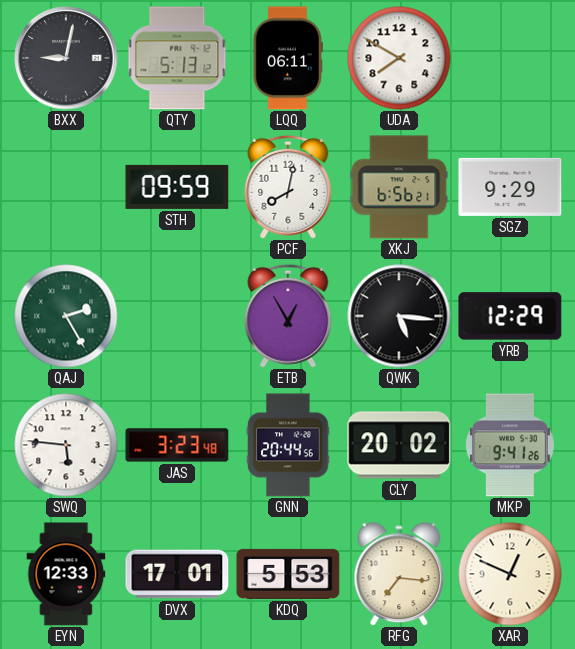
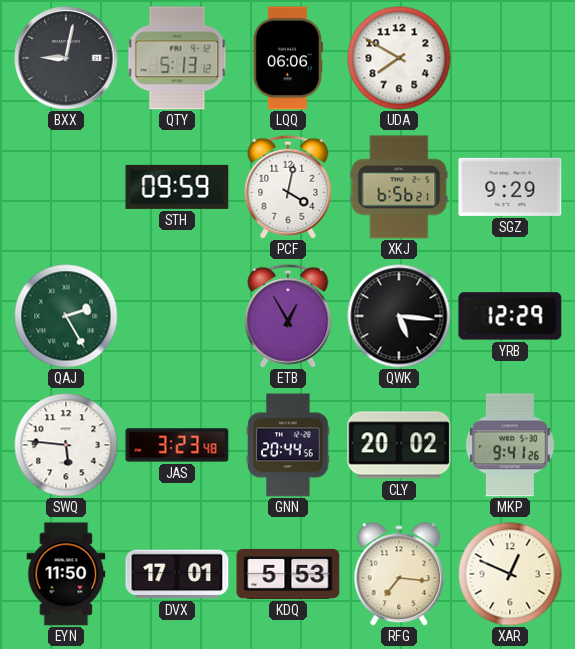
LQQ: 06:11 -> 06:06 (288, 58)
PCF: 8:02 -> 4:02 (288, 187)
EYN: 12:33 -> 11:50 (66, 574)
